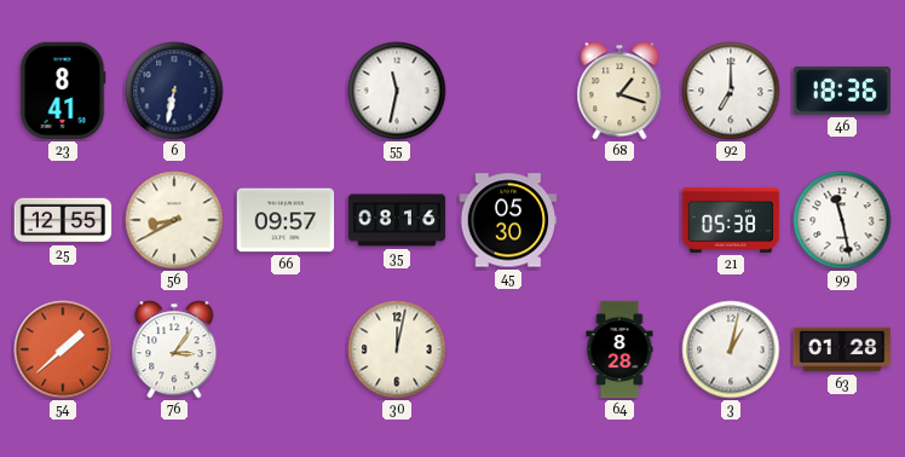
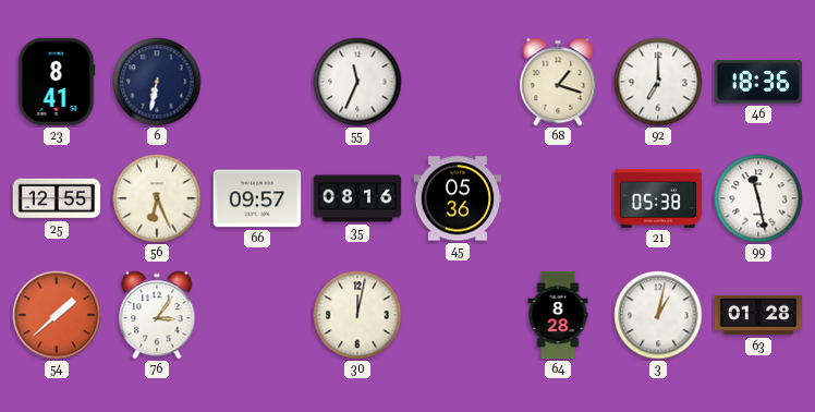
55: 11:32 -> 11:34 (357, 82)
56: 8:40 -> 6:26 (157, 198)
45: 05:30 -> 05:36 (458, 198)
